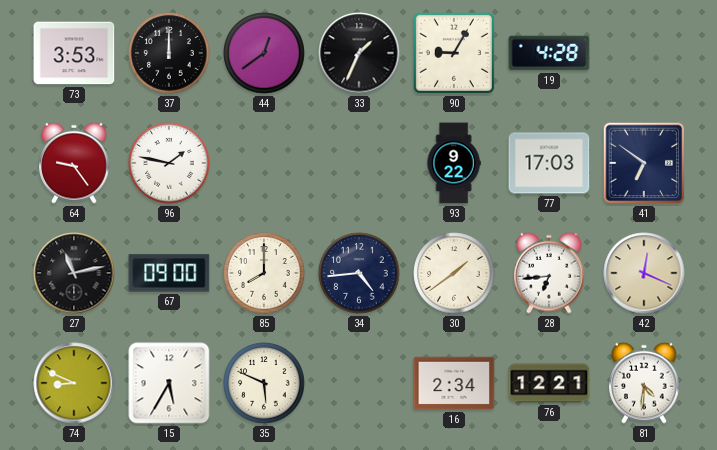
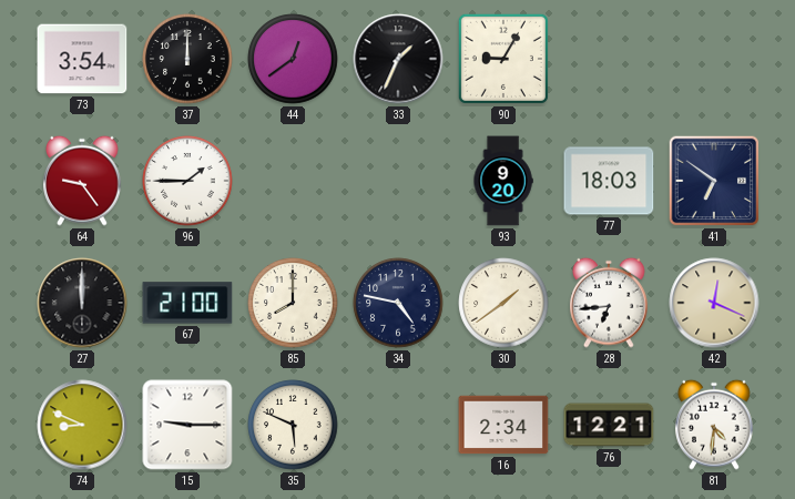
73: 3:53 -> 3:54 (82, 59)
19: 4:28 -> none (549, 53)
96: 1:47 -> 1:45 (187, 181)
93: 9:22 -> 9:20 (503, 181)
77: 17:03 -> 18:03 (609, 181)
27: 11:13 -> 12:00 (82, 303)
67: 09:00 -> 21:00 (187, 303)
34: 4:44 -> 4:47 (398, 303)
15: 5:35 -> 9:15 (187, 425)
